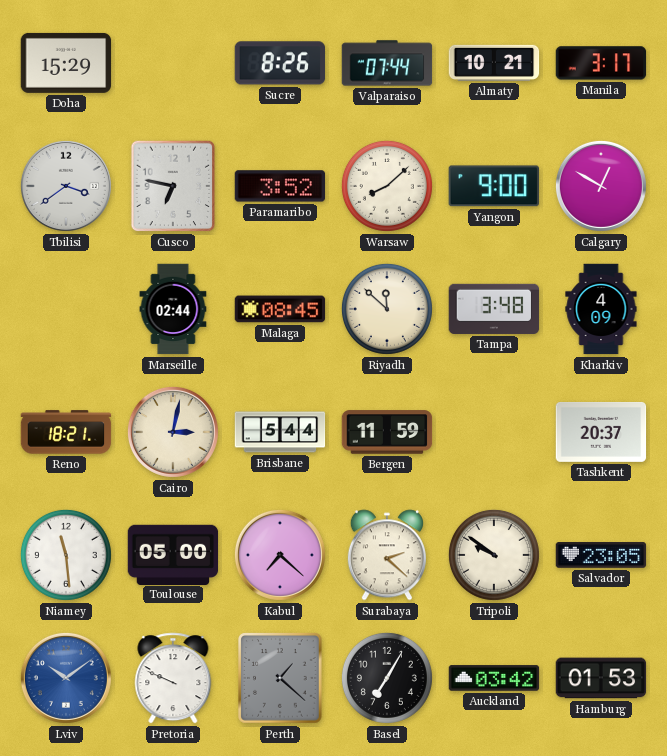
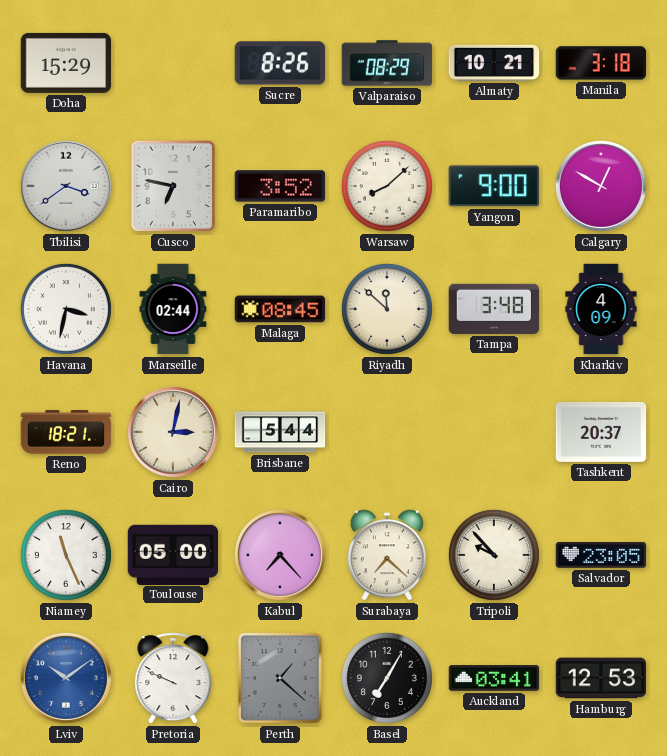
Valparaiso: 07:44 -> 08:29 (387, 63)
Manila: 3:17 -> 3:18 (601, 63)
Havana: none -> 3:32 (66, 309)
Bergen: 11:59 -> none (387, 432)
Niamey: 11:29 -> 11:26 (66, 555)
Kabul: 7:22 -> 7:23 (280, 555)
Surabaya: 2:22 -> 7:22 (387, 555)
Tripoli: 9:51 -> 9:53 (494, 555)
Auckland: 03:42 -> 03:41 (494, 678)
Hamburg: 01:53 -> 12:53 (601, 678)
